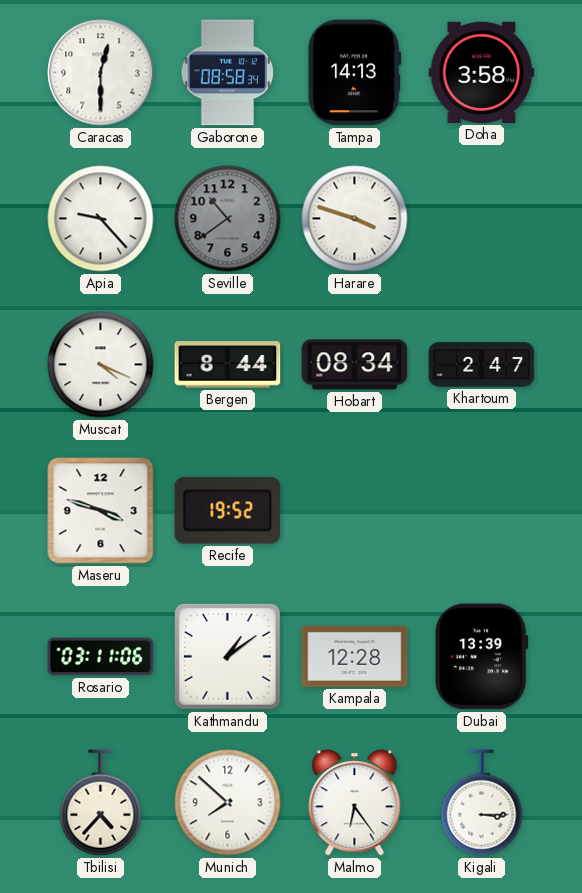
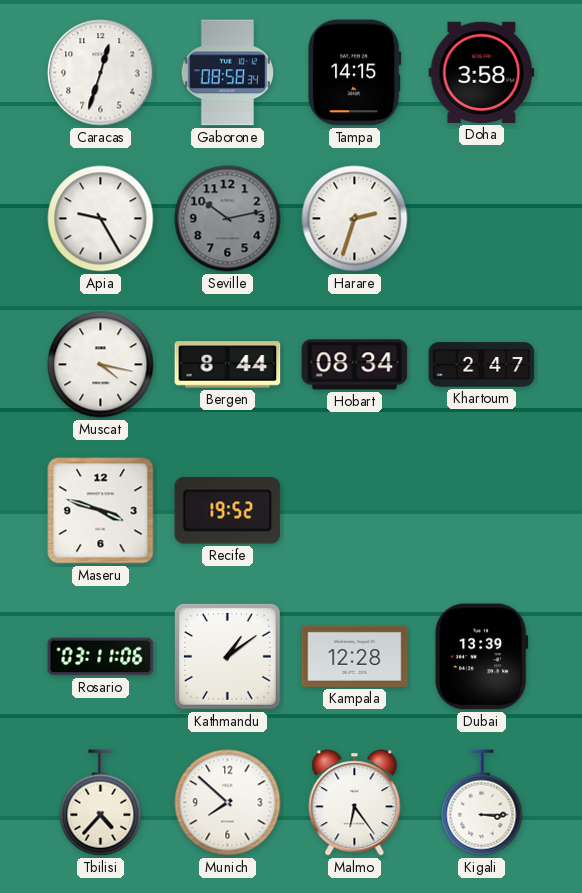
Caracas: 12:30 -> 12:33 (101, 73)
Tampa: 14:13 -> 14:15 (355, 73)
Apia: 9:23 -> 9:25 (101, 219)
Seville: 10:39 -> 10:13 (228, 219)
Harare: 3:48 -> 2:33 (355, 219)
Muscat: 4:19 -> 4:17 (101, 365)
